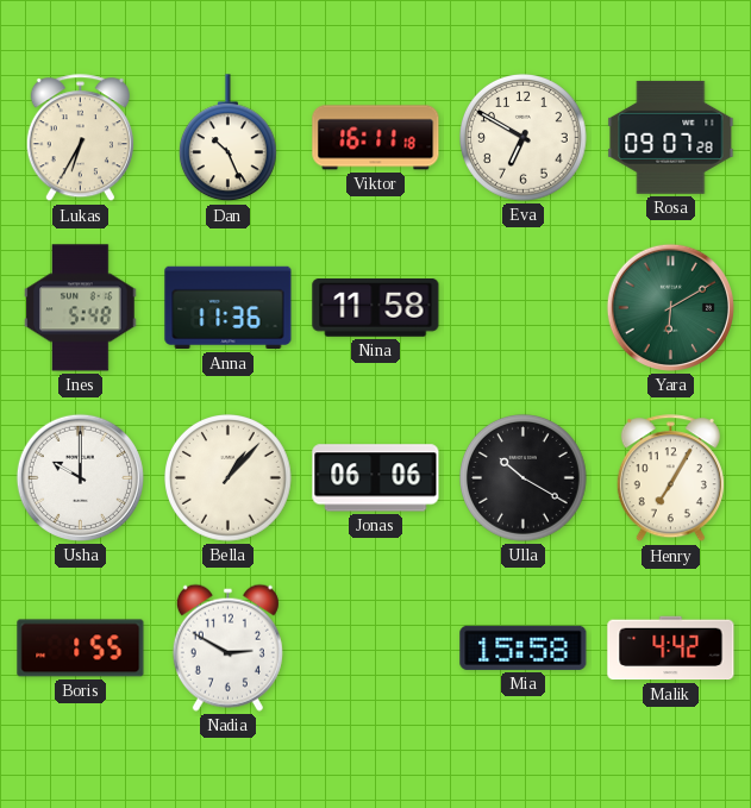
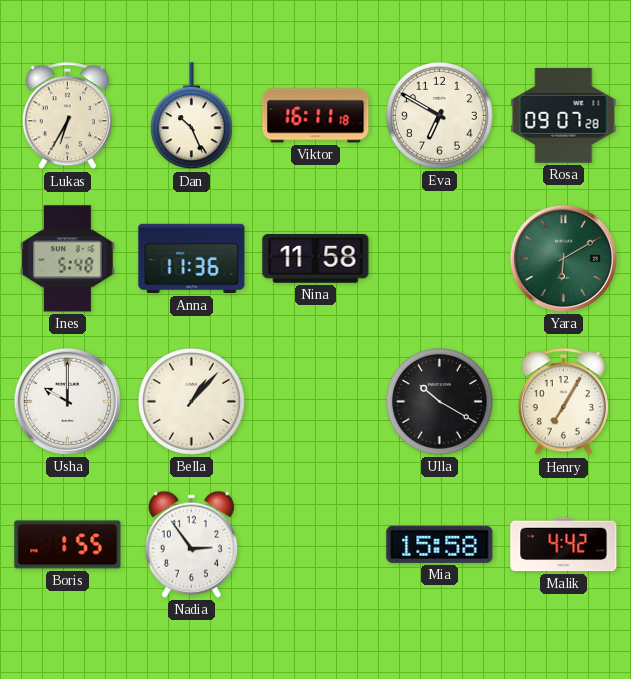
Jonas: 06:06 -> none (376, 478)
Nadia: 2:50 -> 2:54 (191, 544)
